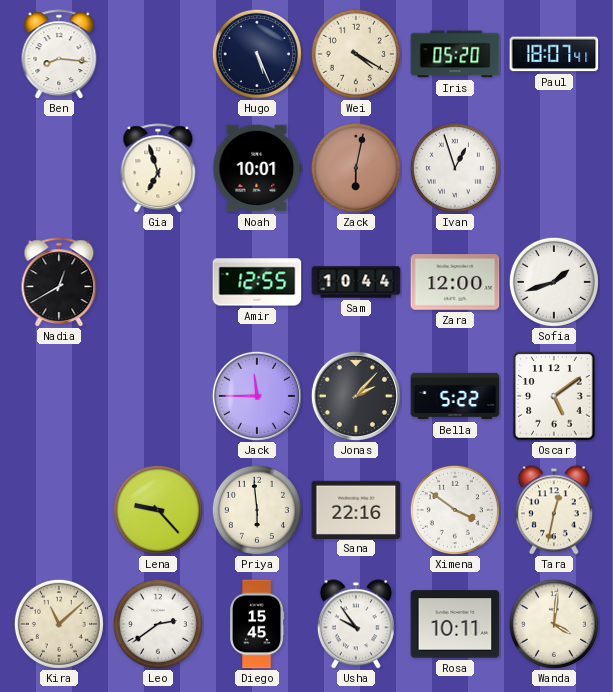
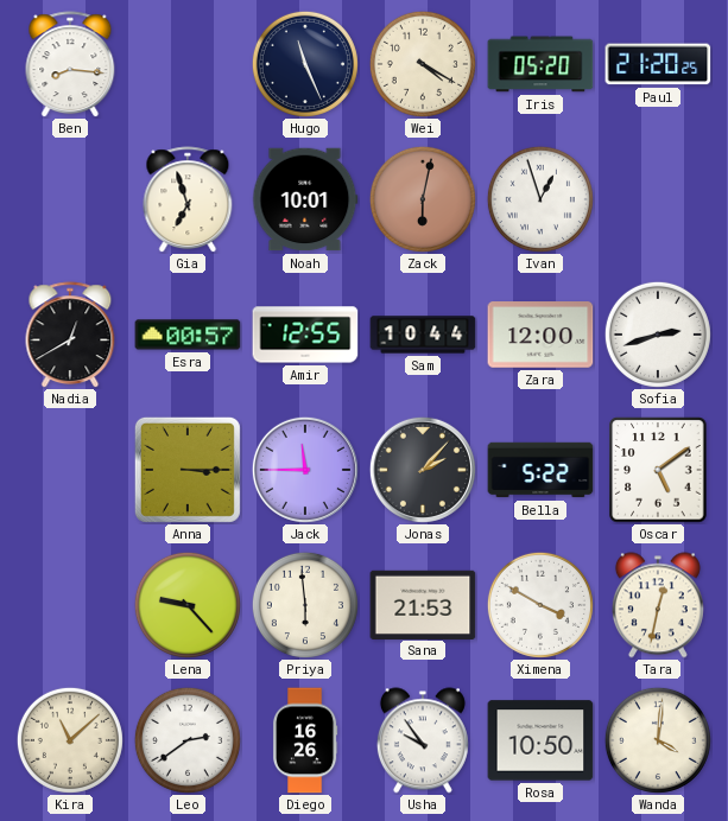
Hugo: 5:26 -> 11:26 (305, 64)
Paul: 18:07 -> 21:20 (658, 64)
Esra: none -> 00:57 (188, 335)
Sofia: 1:42 -> 2:42 (658, 335)
Anna: none -> 3:15 (188, 470)
Sana: 22:16 -> 21:53 (423, 604)
Ximena: 3:51 -> 3:50 (540, 605)
Diego: 15:45 -> 16:26 (305, 740)
Rosa: 10:11 -> 10:50 (540, 740)
